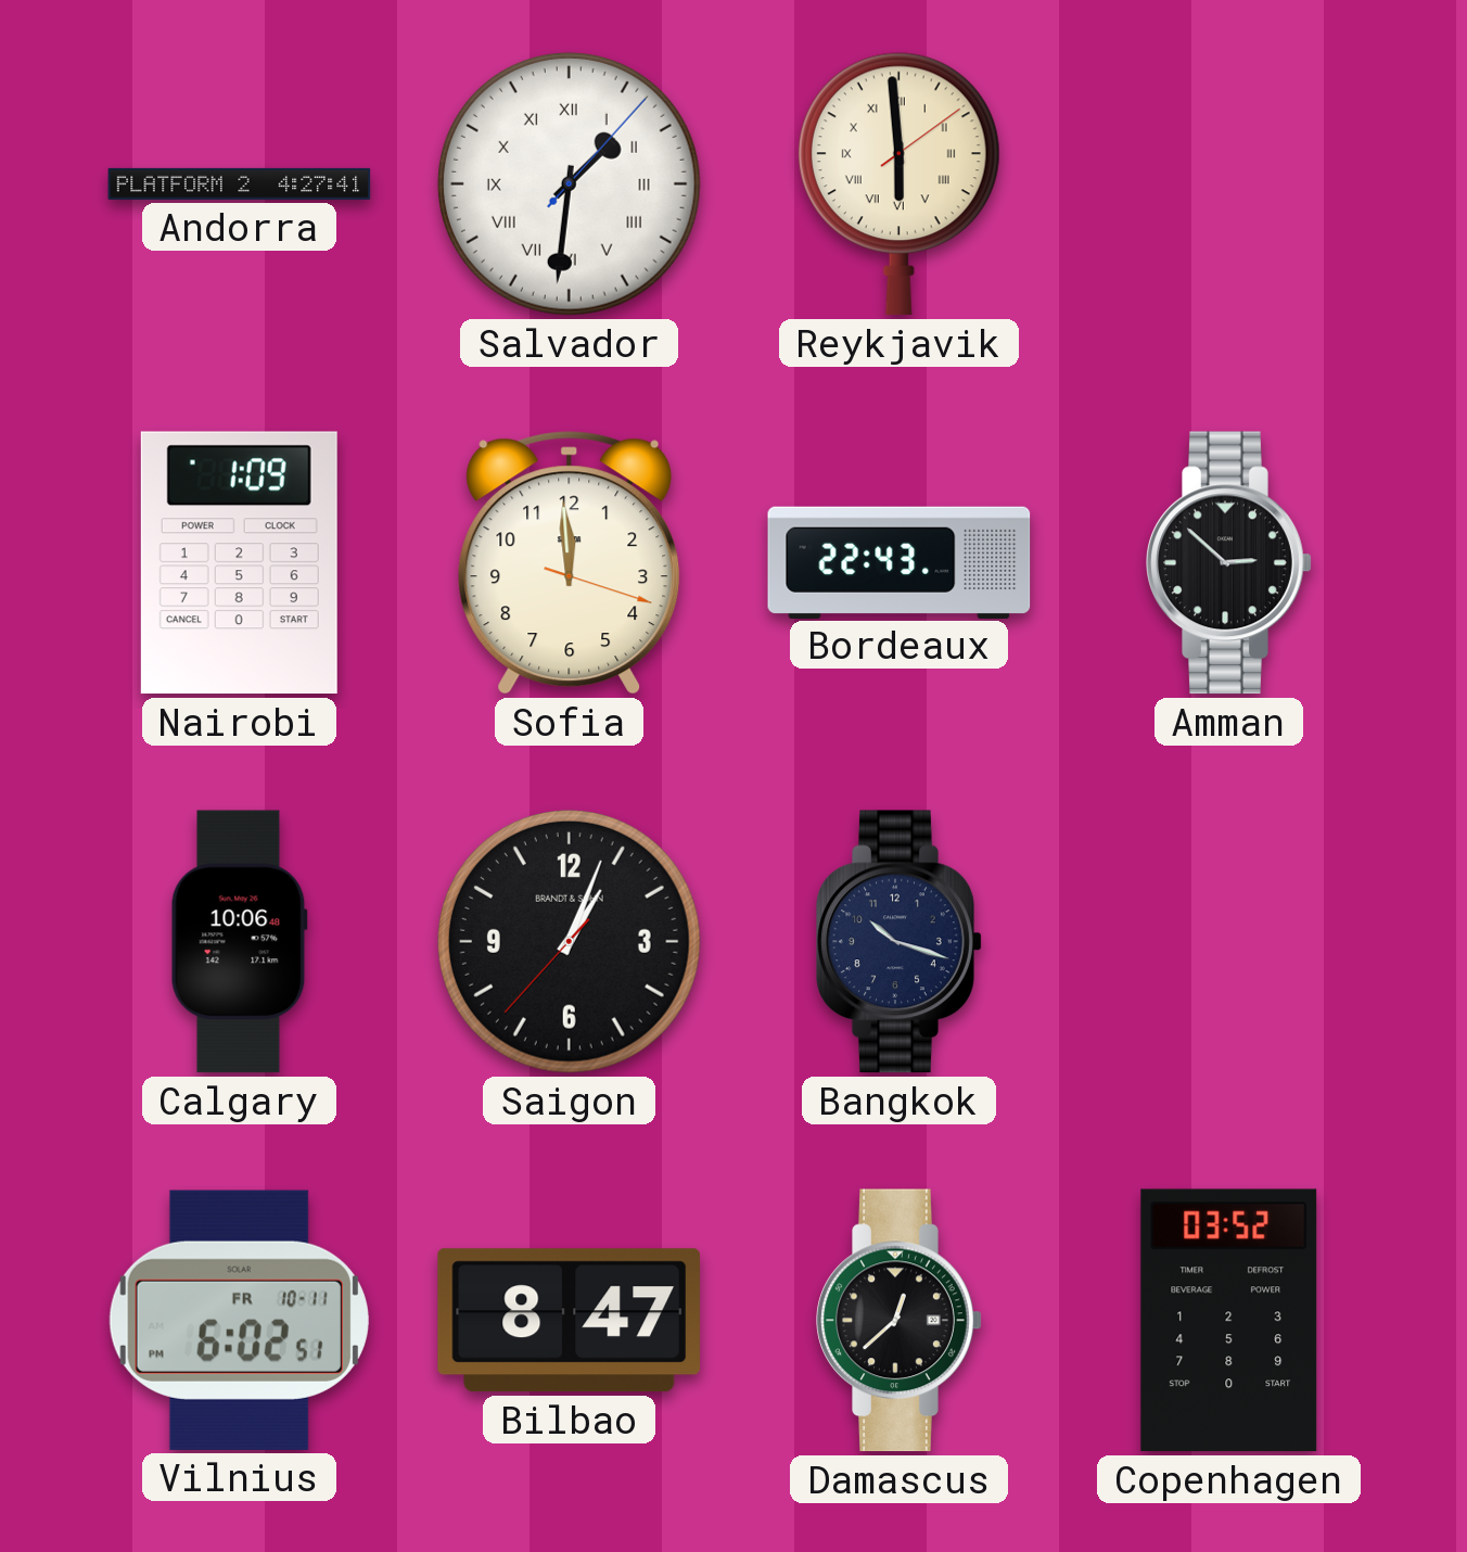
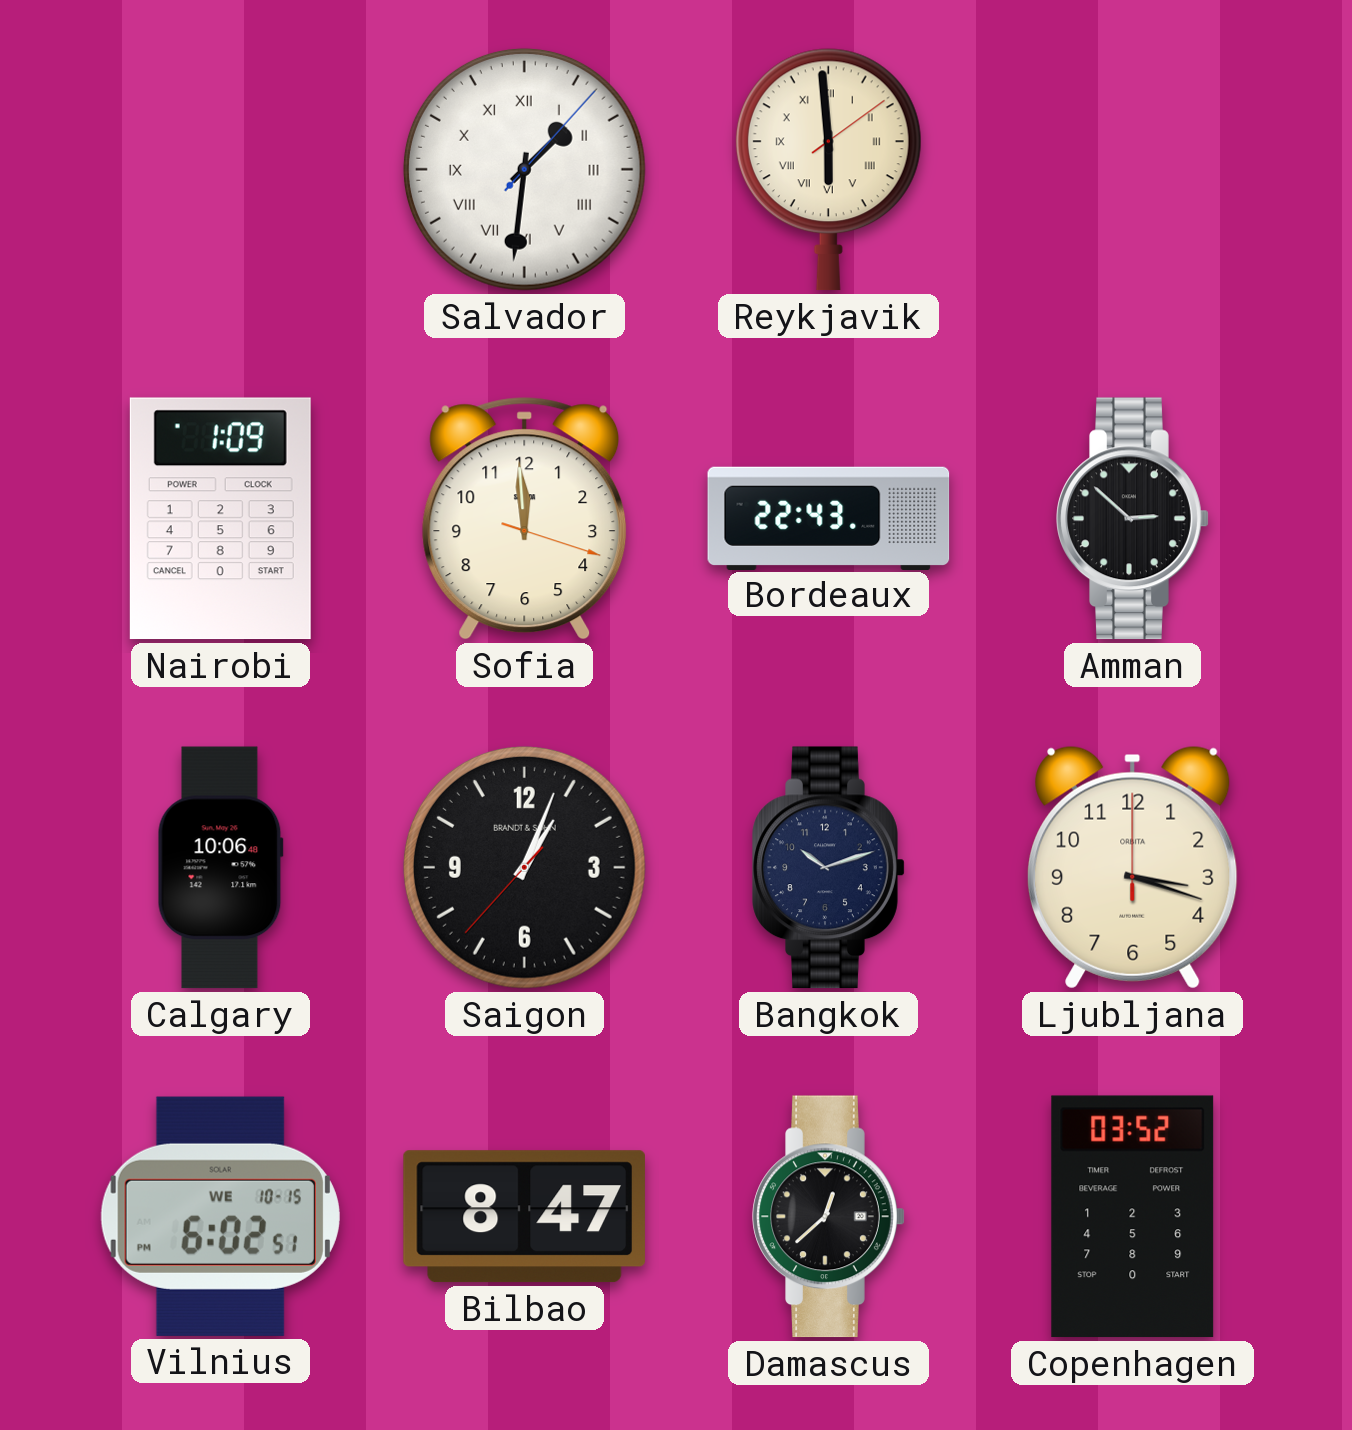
Andorra: 4:27 -> none (240, 183)
Bangkok: 10:18 -> 10:12 (829, 868)
Ljubljana: none -> 3:18 (1133, 867)
Vilnius date: FR 10-11 -> WE 10-15 (220, 1216)
